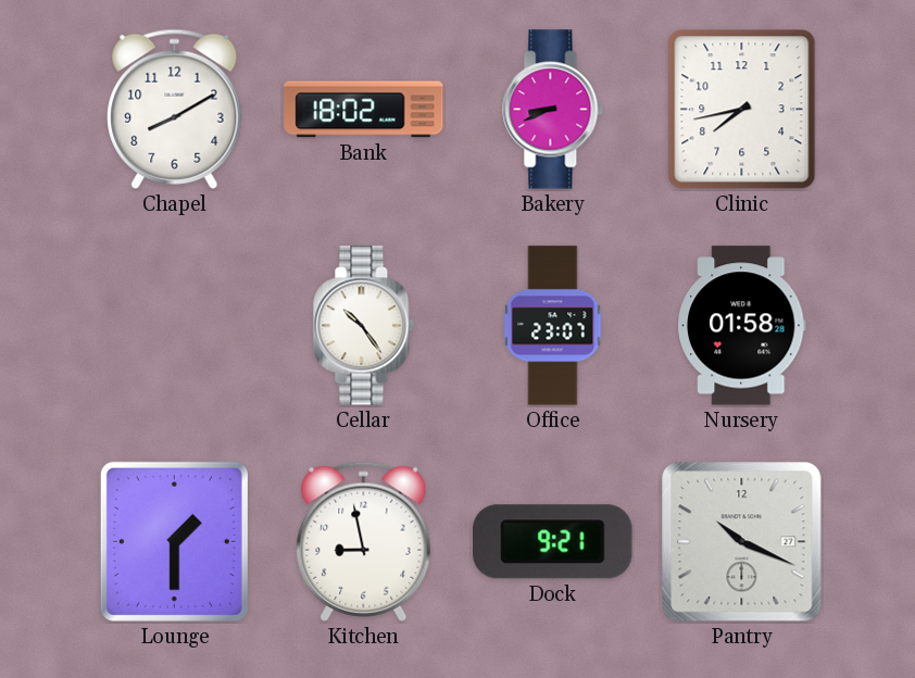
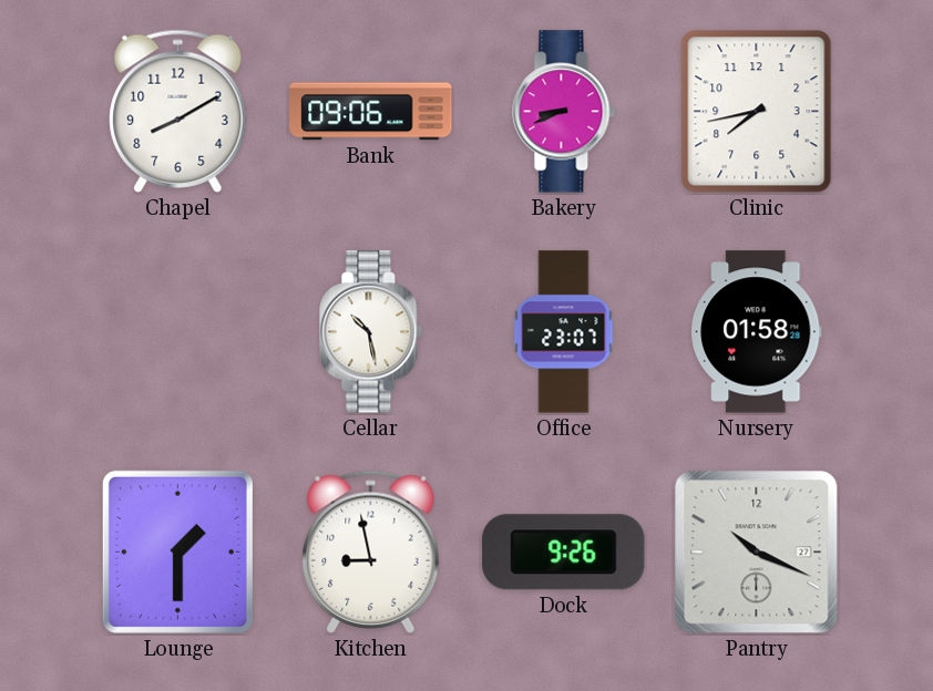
Bank: 18:02 -> 09:06 (371, 112)
Cellar: 10:24 -> 10:28 (371, 332)
Dock: 9:21 -> 9:26 (564, 553)
